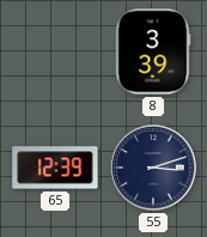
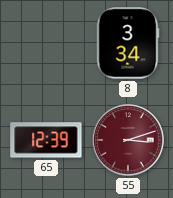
8: 3:39 -> 3:34 (128, 43)
55 dial: navy -> burgundy (128, 140)
